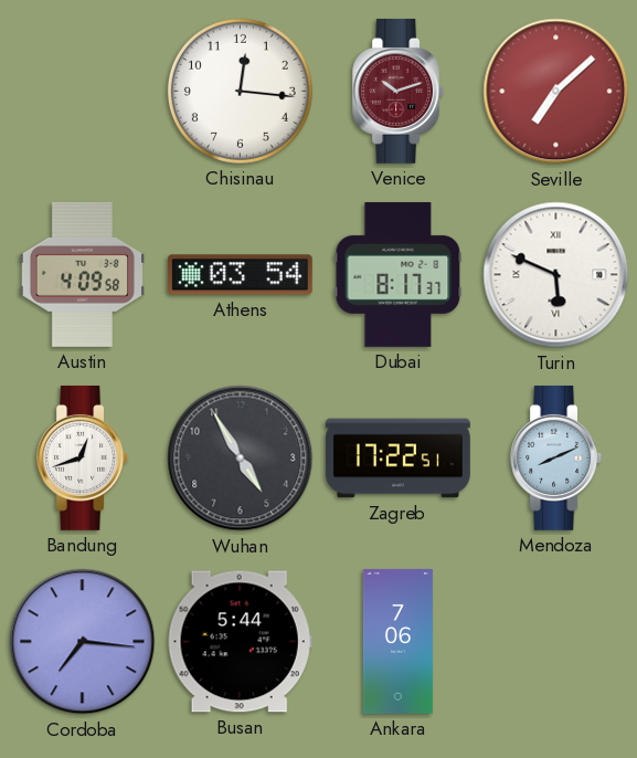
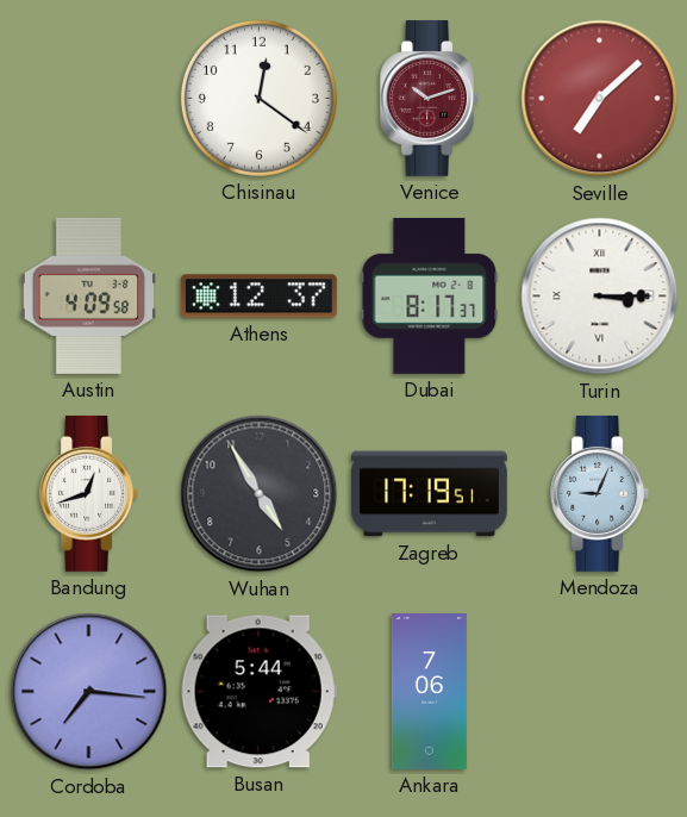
Chisinau: 12:16 -> 12:21 (258, 98)
Athens: 03:54 -> 12:37 (258, 297)
Turin: 5:49 -> 3:15 (600, 297)
Zagreb: 17:22 -> 17:19 (429, 494)
Mendoza: 8:11 -> 9:04 (600, 493)
